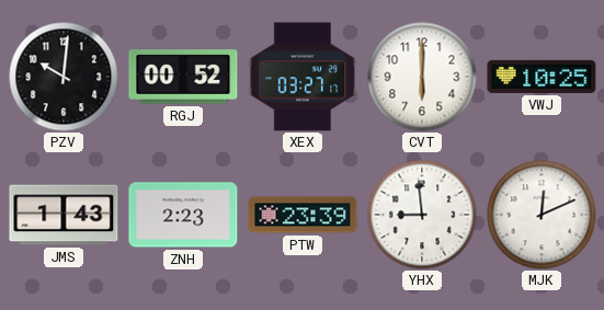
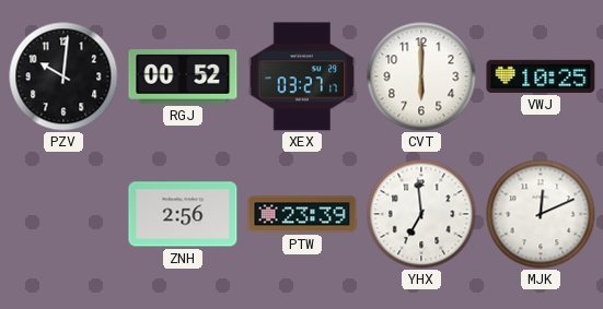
JMS: 1:43 -> none (64, 215)
ZNH: 2:23 -> 2:56 (183, 214)
YHX: 8:59 -> 6:59 (421, 214)
